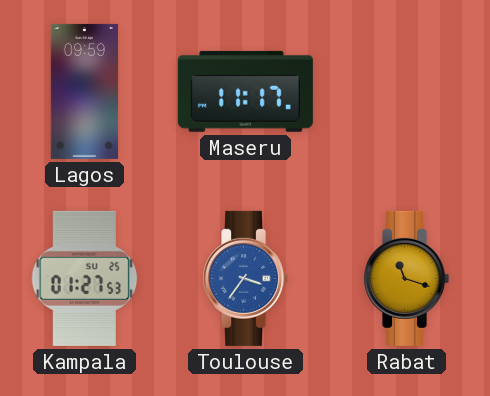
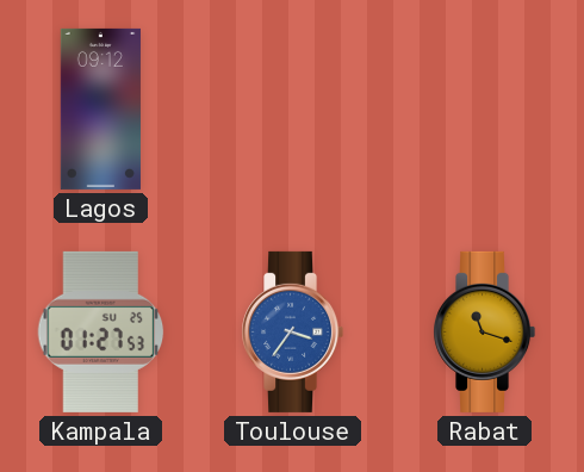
Lagos: 09:59 -> 09:12 (100, 108)
Maseru: 11:17 -> none (245, 91)
